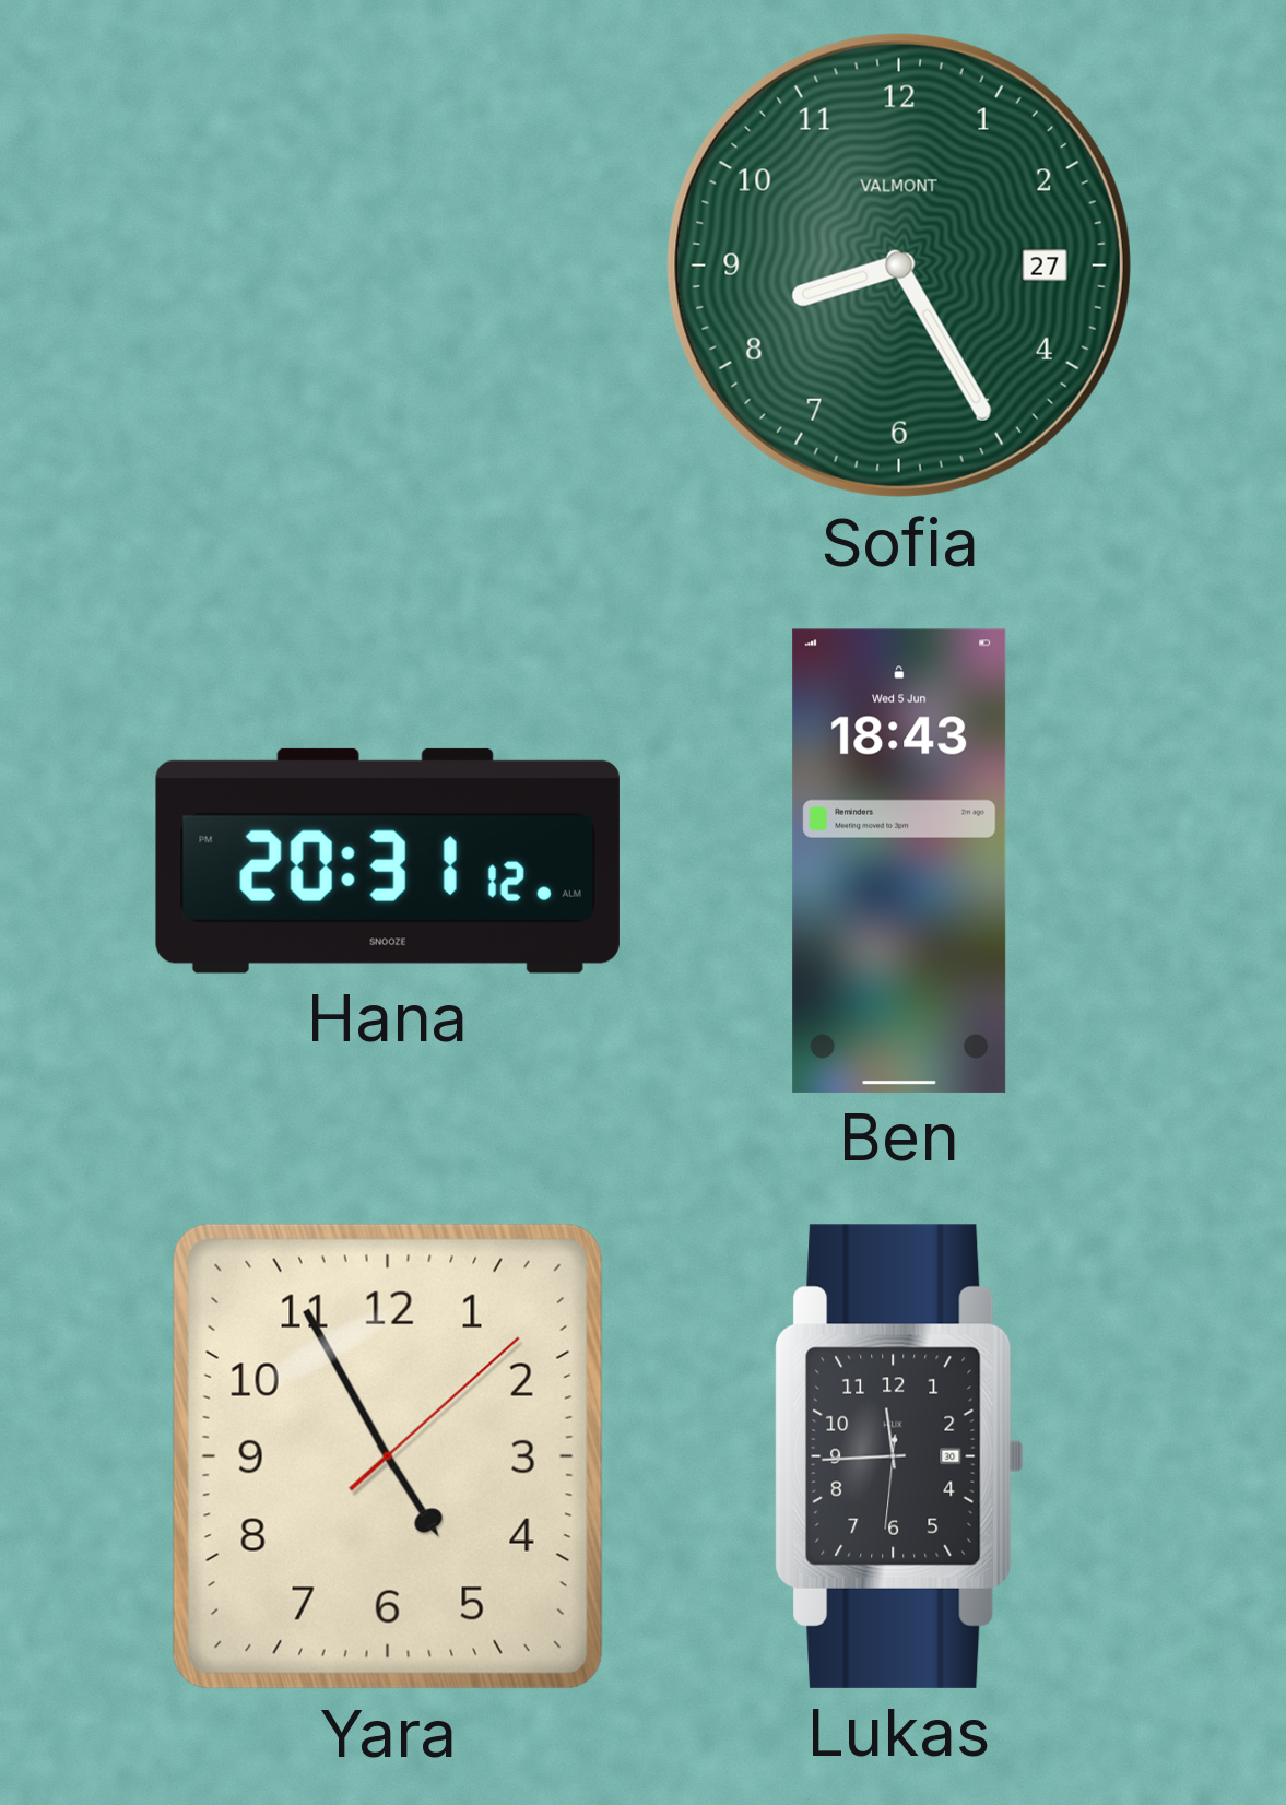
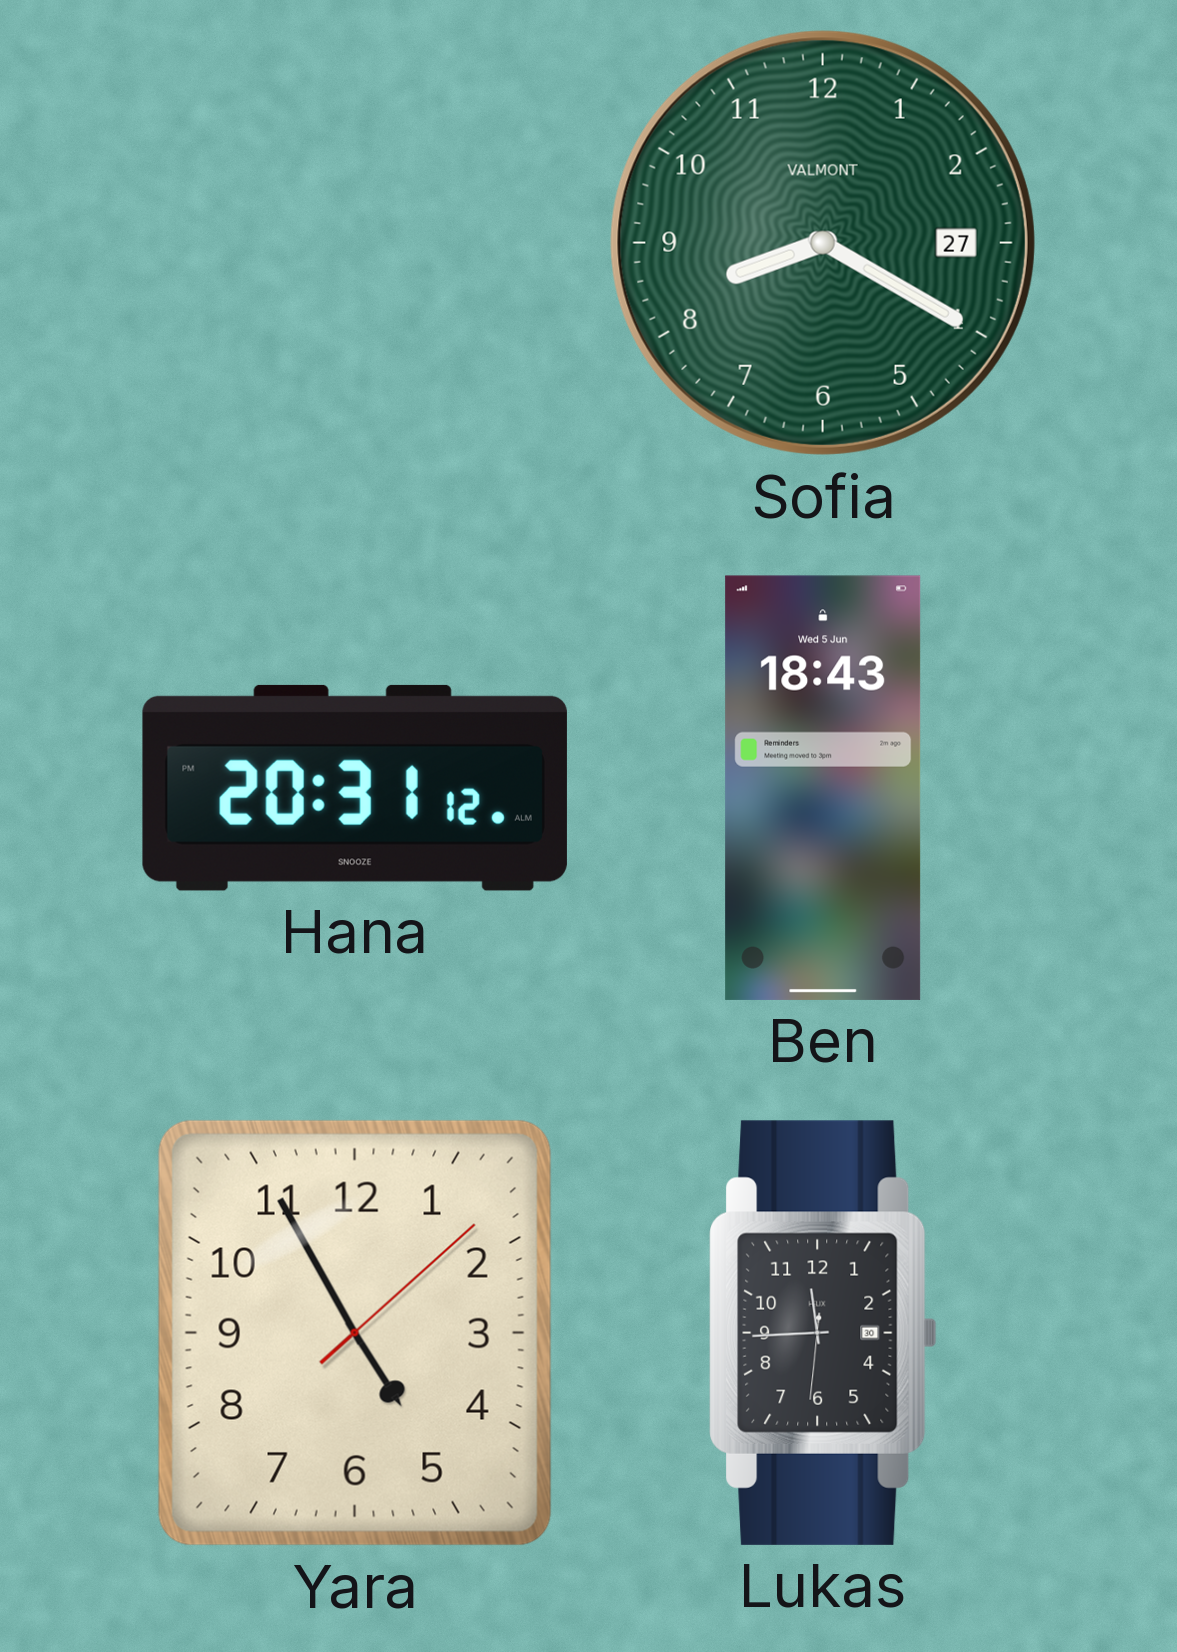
Sofia: 8:25 -> 8:20 (823, 243)
